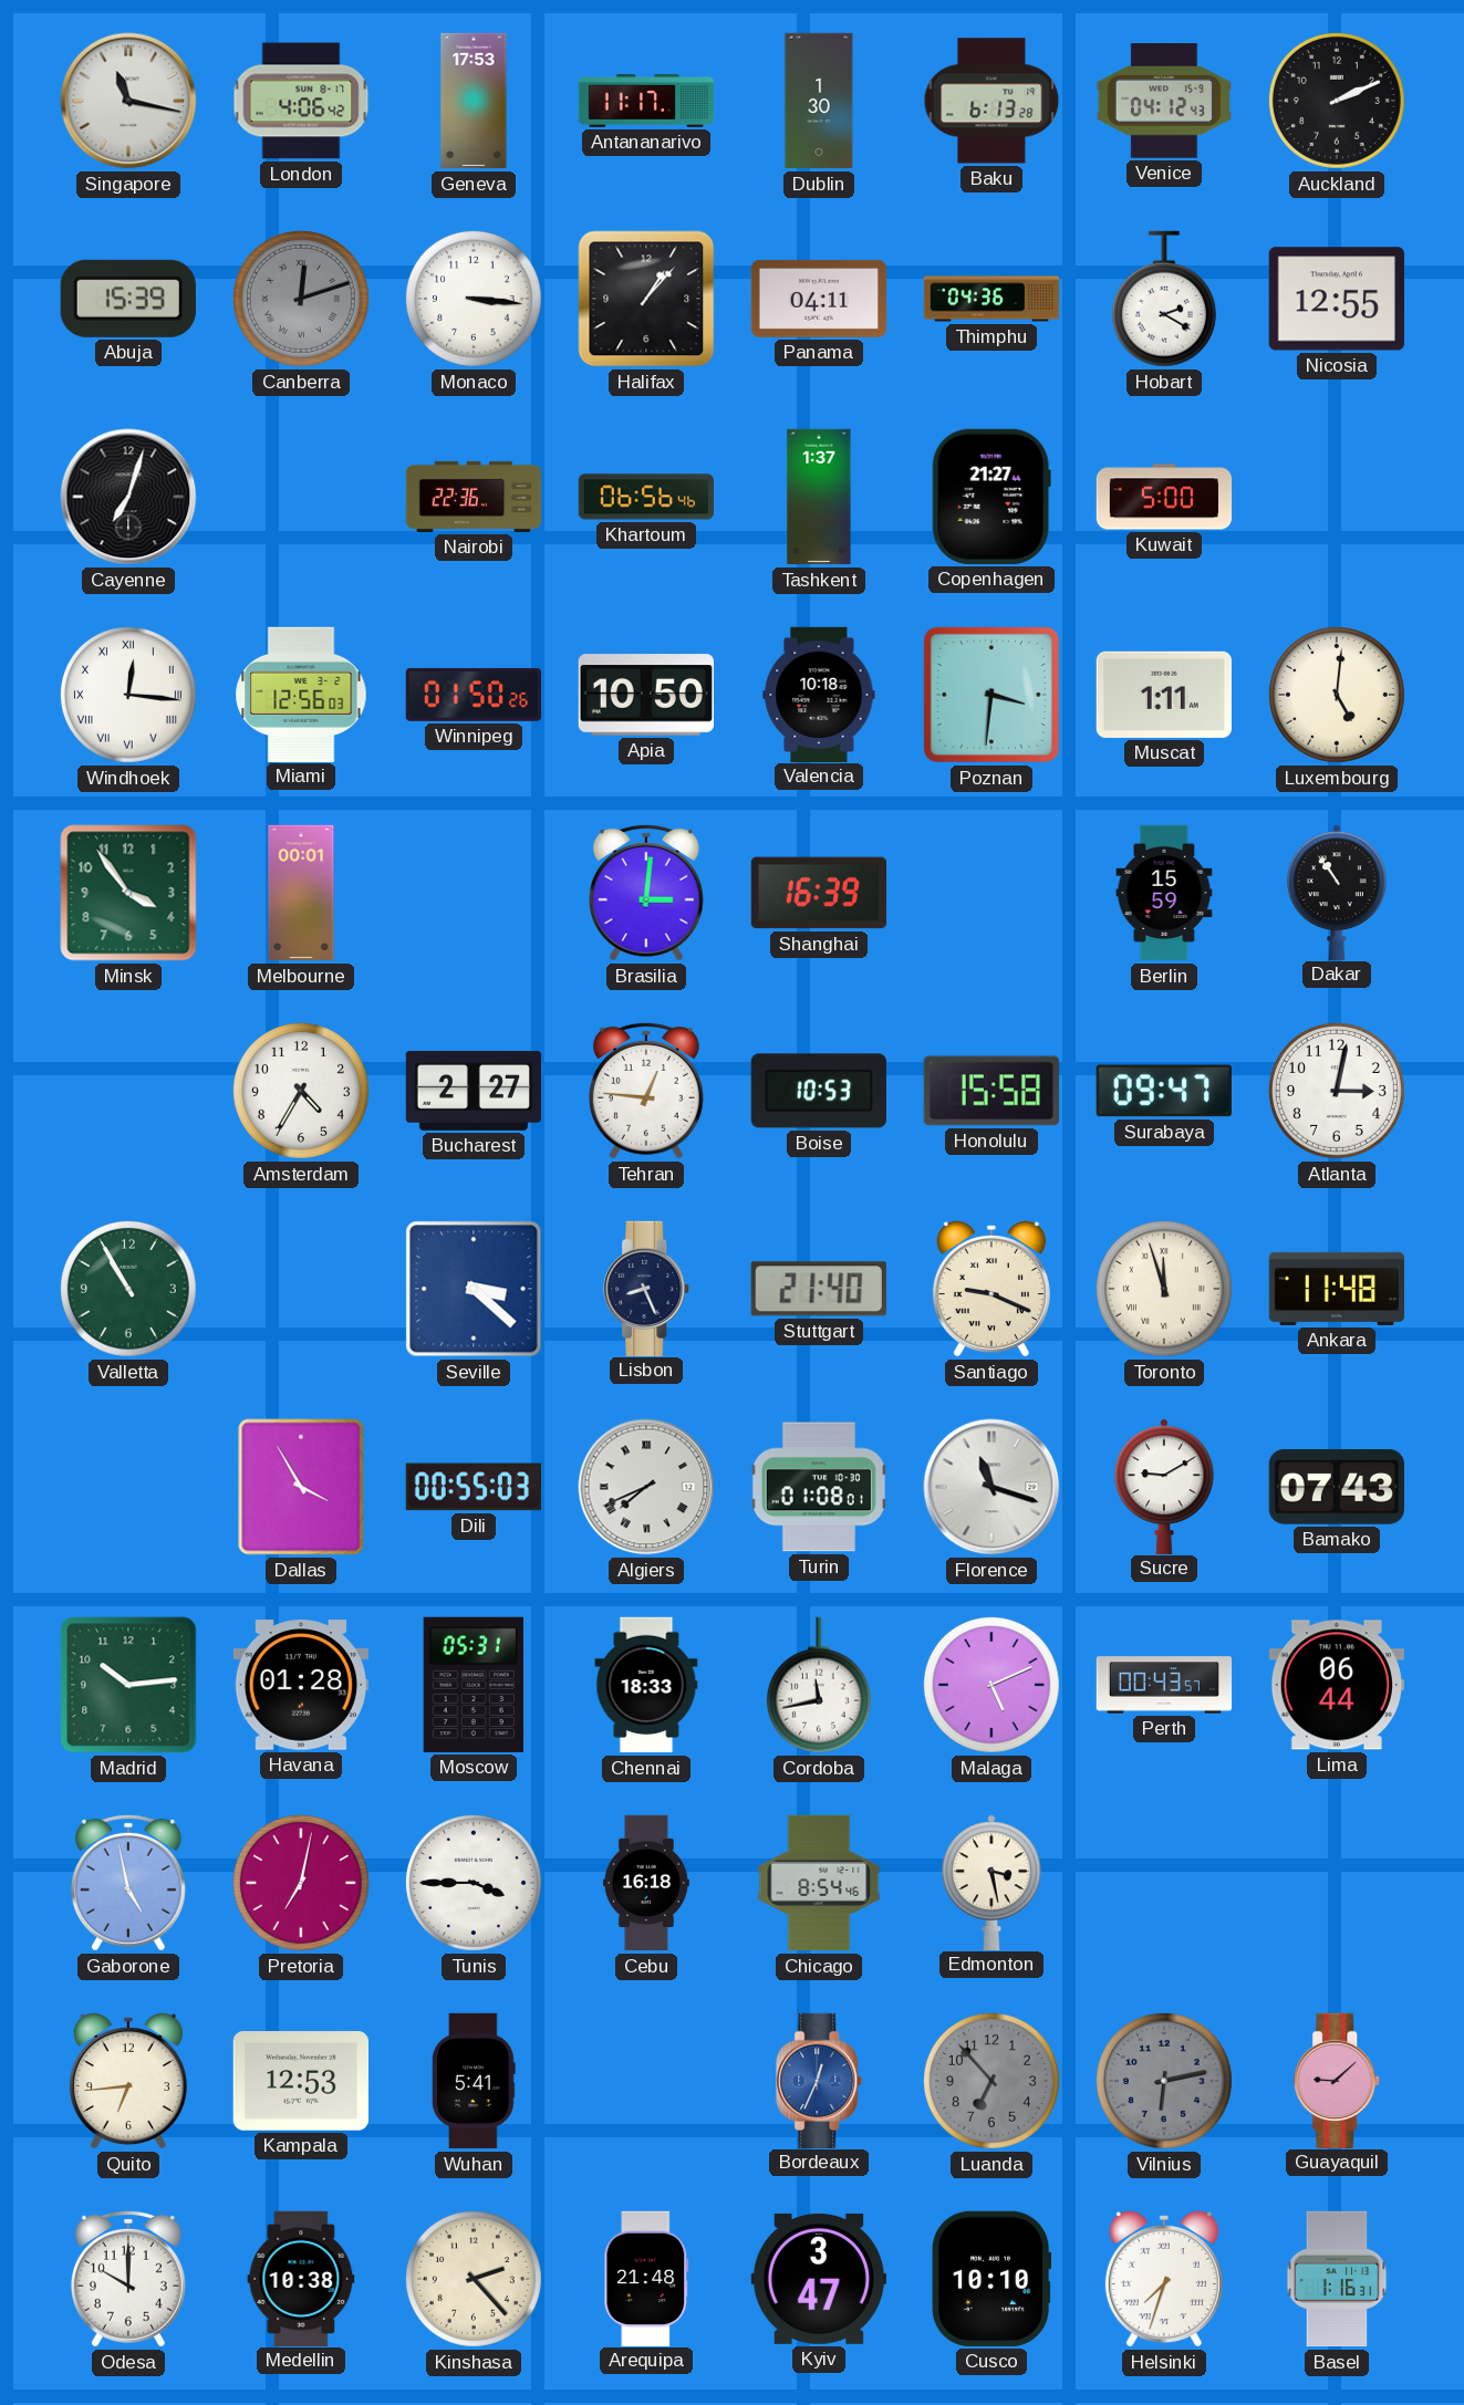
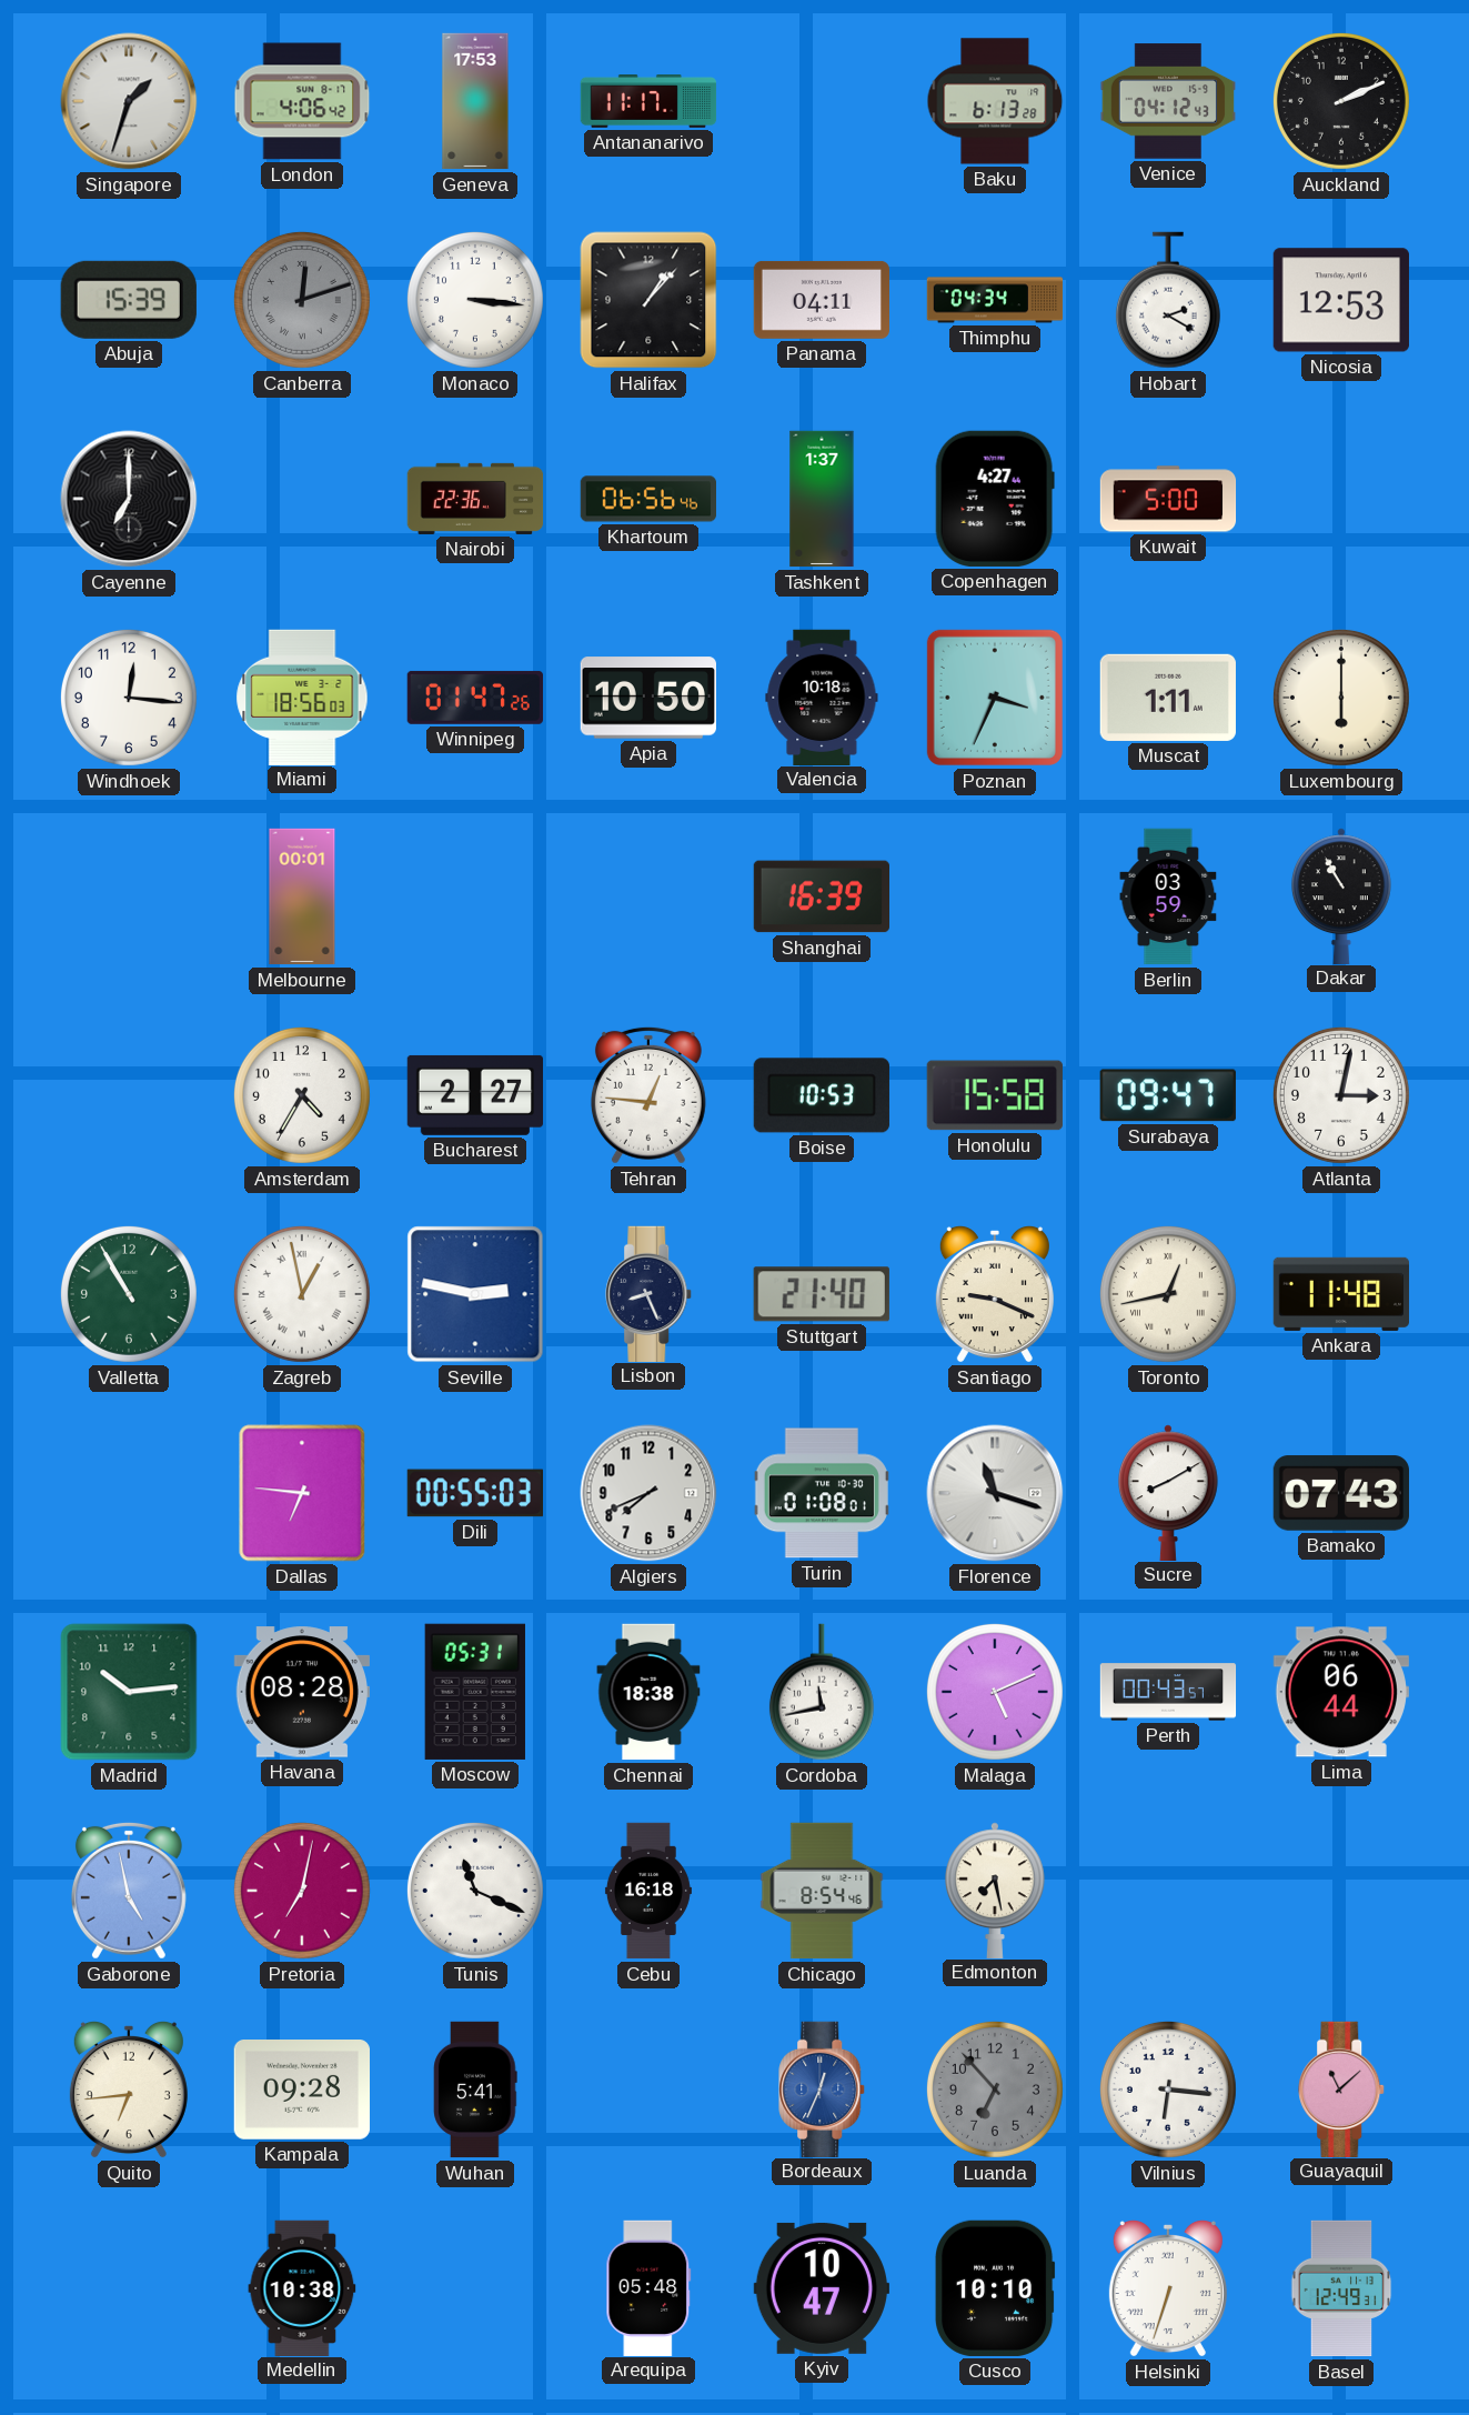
Singapore: 11:17 -> 1:33 (129, 101)
Dublin: 1:30 -> none (819, 101)
Thimphu: 04:36 -> 04:34 (995, 300)
Nicosia: 12:55 -> 12:53 (1341, 300)
Cayenne: 7:03 -> 7:00 (129, 499)
Copenhagen: 21:27 -> 4:27 (995, 499)
Windhoek numerals: Roman -> Arabic (129, 698)
Miami: 12:56 -> 18:56 (302, 697)
Winnipeg: 01:50 -> 01:47 (475, 698)
Poznan: 3:31 -> 3:34 (995, 698)
Luxembourg: 5:01 -> 6:00 (1341, 698)
Minsk: 3:54 -> none (128, 893)
Brasilia: 3:01 -> none (646, 893)
Berlin: 15:59 -> 03:59 (1168, 896)
Dakar: 10:54 -> 10:55 (1342, 895)
Zagreb: none -> 12:58 (302, 1294)
Seville: 3:22 -> 2:47 (475, 1294)
Toronto: 11:57 -> 12:43 (1168, 1294)
Dallas: 3:55 -> 6:46 (302, 1493)
Algiers numerals: Roman -> Arabic (648, 1493)
Sucre: 9:10 -> 8:10 (1169, 1492)
Havana: 01:28 -> 08:28 (302, 1692)
Chennai: 18:33 -> 18:38 (648, 1692)
Tunis: 3:45 -> 11:19 (475, 1891)
Edmonton: 3:28 -> 7:28 (996, 1890)
Kampala: 12:53 -> 09:28 (301, 2091)
Vilnius: 6:13 -> 6:16 (1168, 2090)
Vilnius dial: grey -> white (1168, 2090)
Guayaquil: 9:08 -> 11:08 (1342, 2088)
Odesa: 10:00 -> none (128, 2279)
Kinshasa: 2:23 -> none (474, 2279)
Arequipa: 21:48 -> 05:48 (648, 2287)
Kyiv: 3:47 -> 10:47 (821, 2288)
Helsinki: 7:33 -> 6:33 (1168, 2288)
Basel: 1:16 -> 12:49 (1341, 2288)
